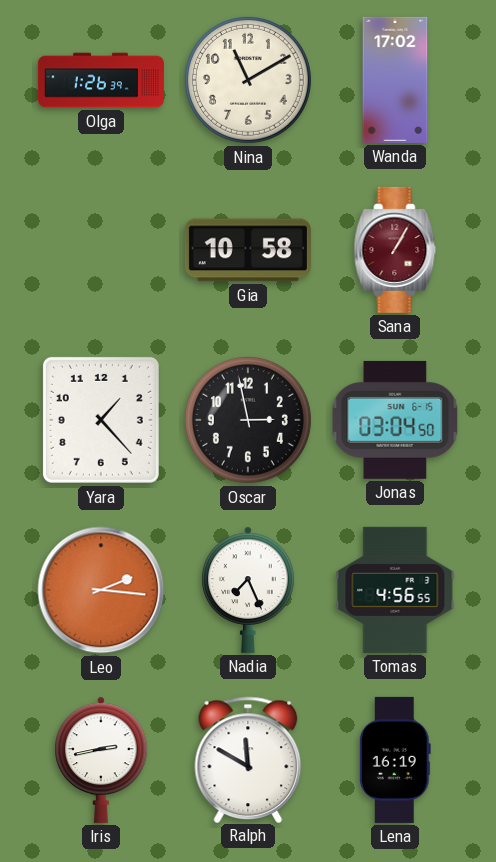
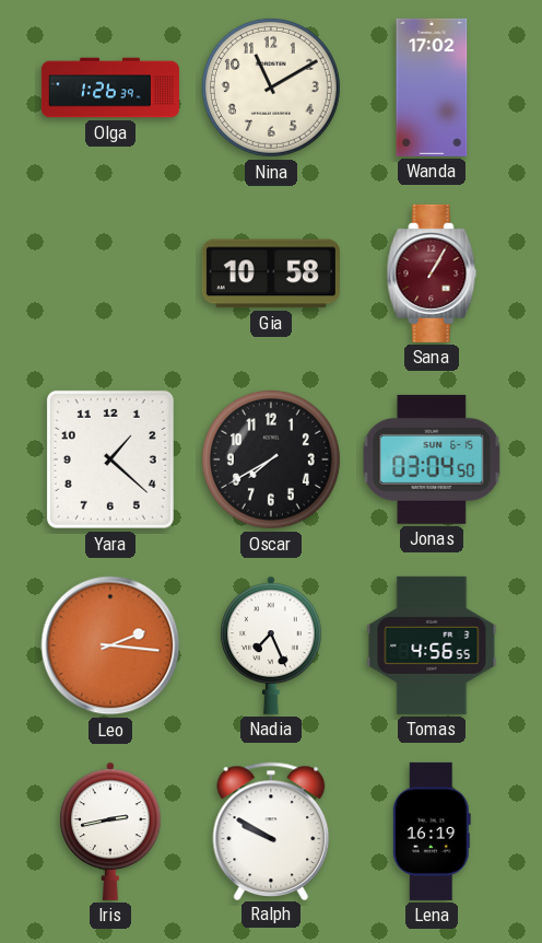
Yara: 1:23 -> 1:22 (110, 459)
Oscar: 2:58 -> 7:40 (271, 459)
Ralph: 11:50 -> 9:50 (271, 830)
